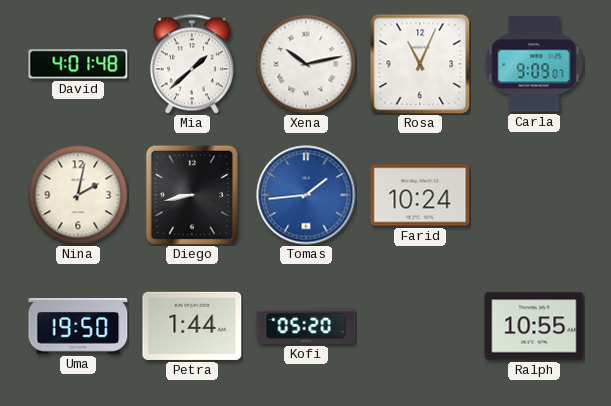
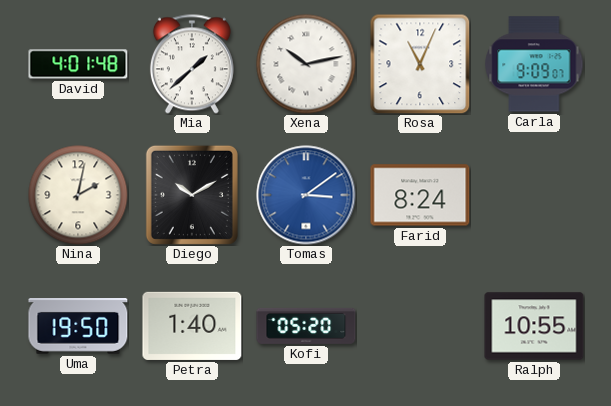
Diego: 8:43 -> 10:10 (192, 195)
Tomas: 1:44 -> 3:09 (306, 195)
Farid: 10:24 -> 8:24 (420, 195)
Petra: 1:44 -> 1:40 (192, 326)
